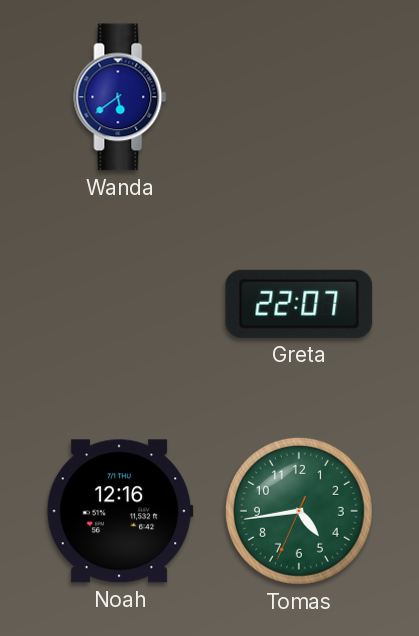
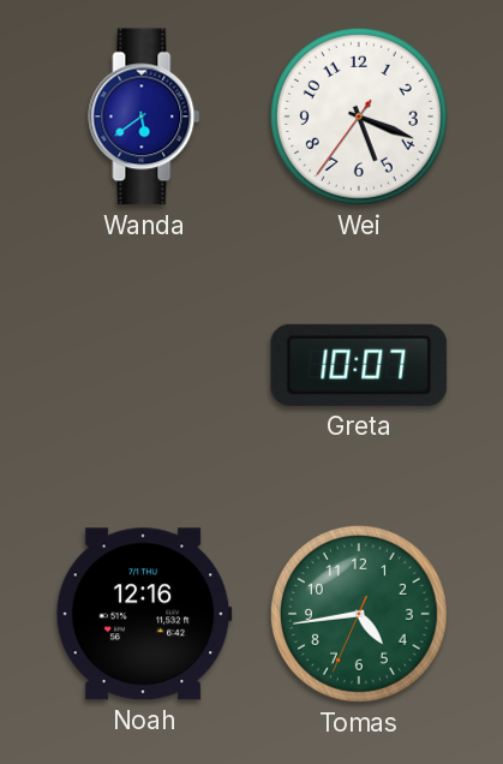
Wei: none -> 5:18 (359, 117)
Greta: 22:07 -> 10:07 (359, 365)
